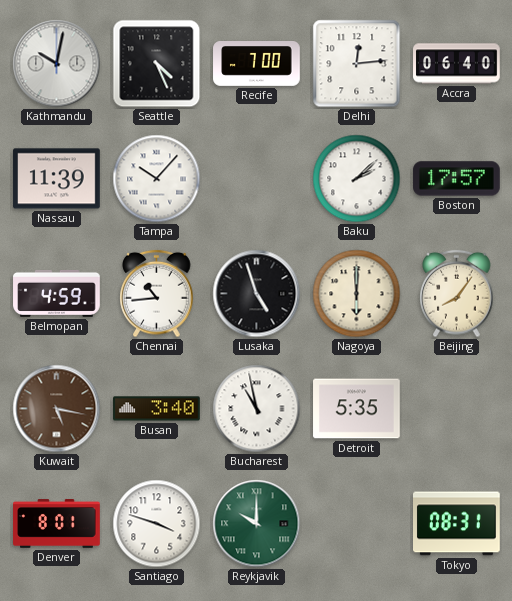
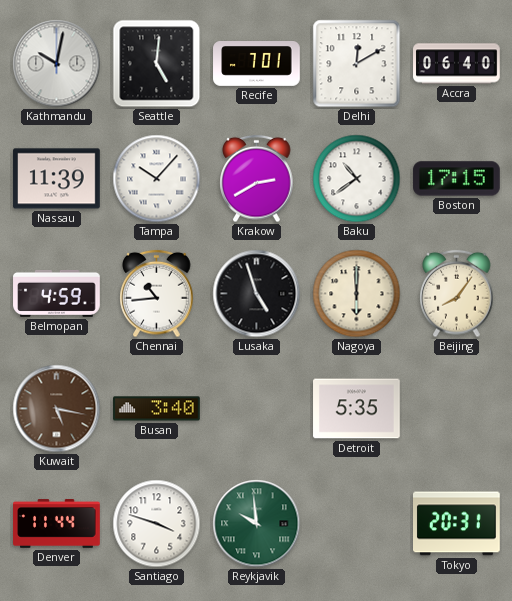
Seattle: 4:26 -> 5:01 (157, 64)
Recife: 7:00 -> 7:01 (257, 64)
Delhi: 12:14 -> 12:10 (357, 64)
Krakow: none -> 2:40 (257, 179)
Baku: 2:08 -> 10:39 (357, 179)
Boston: 17:57 -> 17:15 (457, 179)
Bucharest: 10:58 -> none (257, 409)
Denver: 8:01 -> 11:44 (57, 524)
Reykjavik: 10:00 -> 9:59 (257, 524)
Tokyo: 08:31 -> 20:31 (457, 524)
